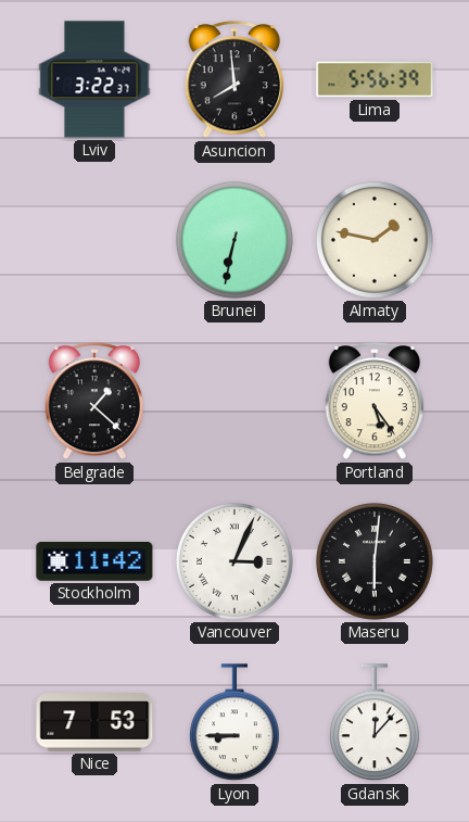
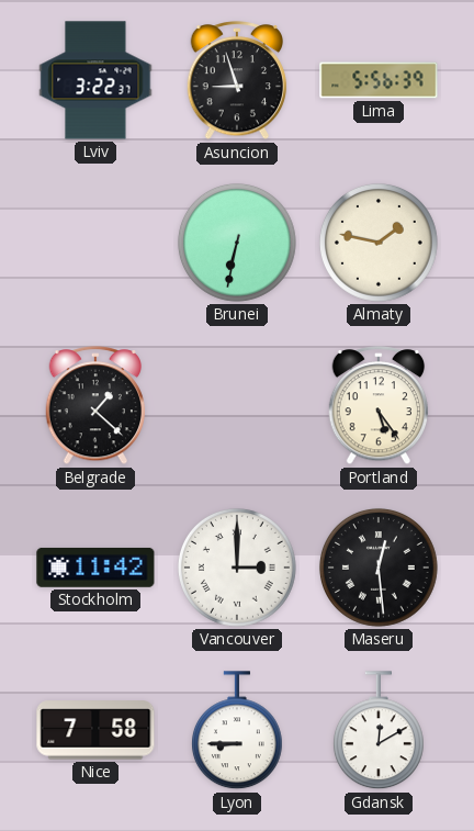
Asuncion: 7:59 -> 8:57 (237, 81)
Vancouver: 3:04 -> 3:00 (237, 568)
Maseru: 6:01 -> 12:29 (379, 568)
Nice: 7:53 -> 7:58 (95, 730)
Gdansk: 12:07 -> 12:10 (379, 731)
